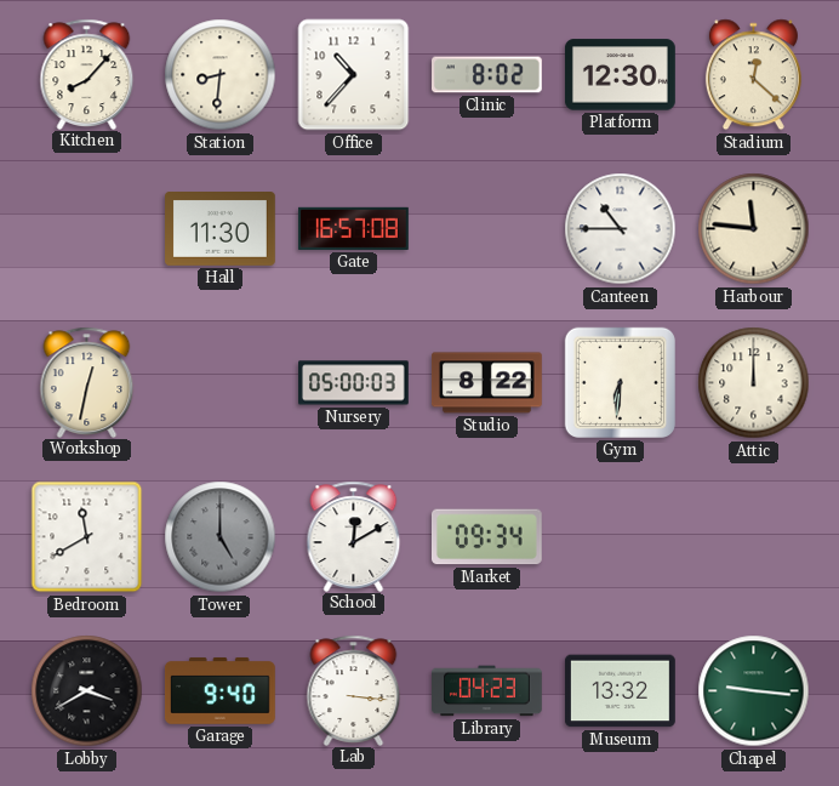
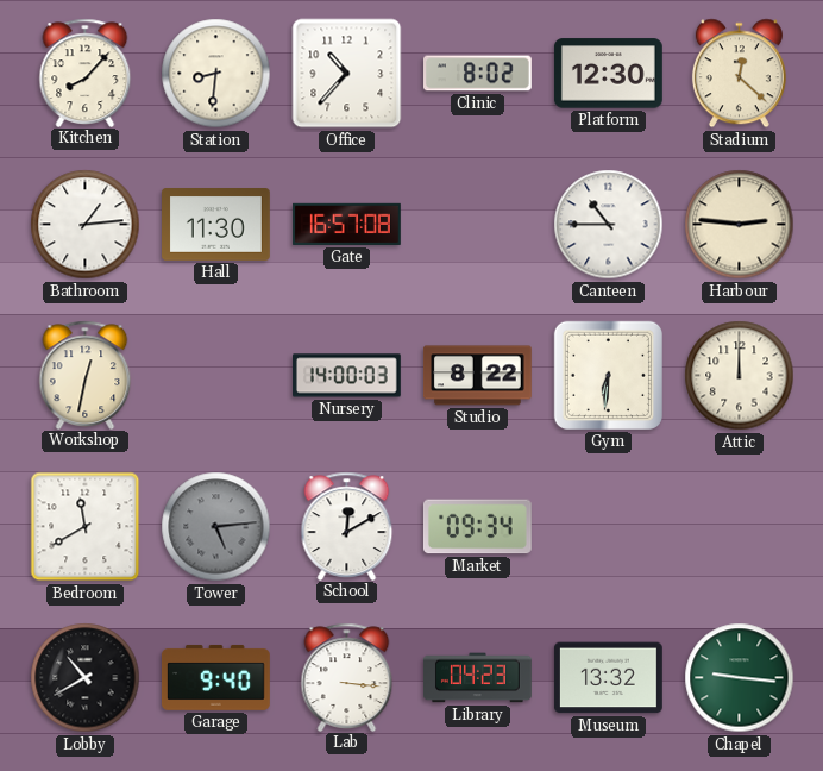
Bathroom: none -> 1:14 (86, 225)
Harbour: 11:46 -> 2:46 (740, 225)
Nursery: 05:00 -> 14:00 (347, 376)
Tower: 5:00 -> 5:14 (216, 527)
Lobby: 3:40 -> 10:40 (86, 678)
